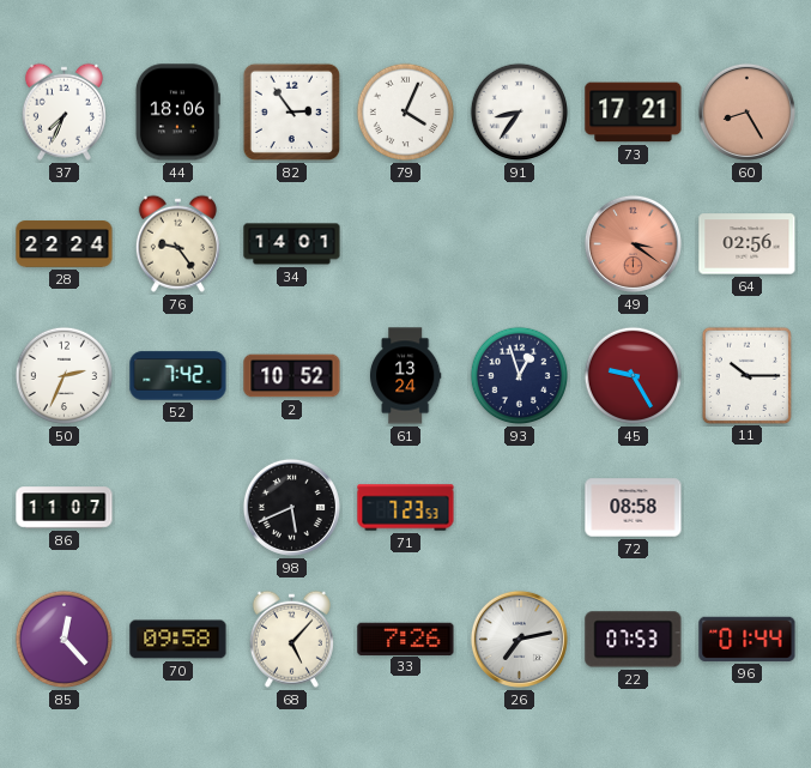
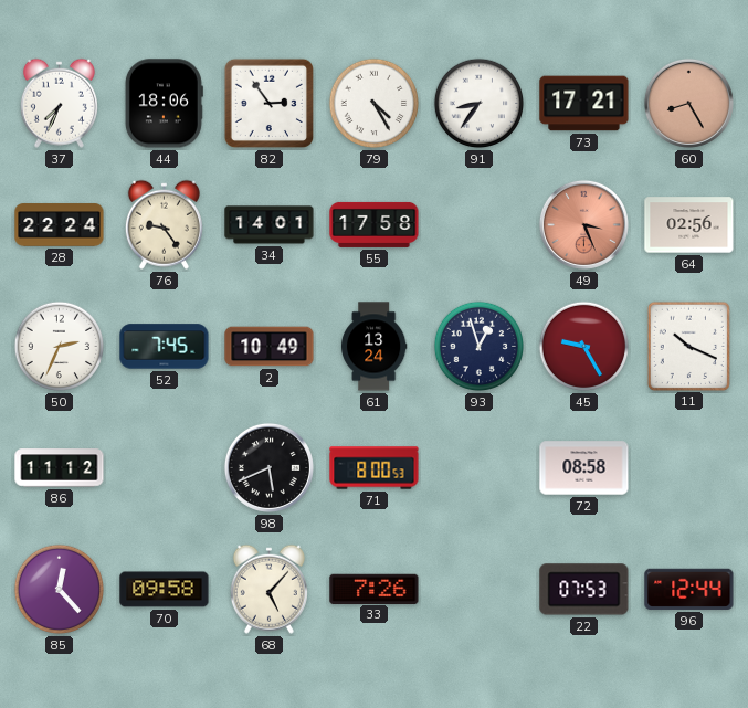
79: 4:04 -> 4:25 (375, 104)
55: none -> 17:58 (375, 224)
49: 3:21 -> 3:26 (583, 224)
52: 7:42 -> 7:45 (165, 347)
2: 10:52 -> 10:49 (270, 347)
11: 10:15 -> 10:19 (688, 346)
86: 11:07 -> 11:12 (60, 468)
71: 7:23 -> 8:00 (375, 468)
26: 7:13 -> none (519, 639)
96: 01:44 -> 12:44 (689, 589)
